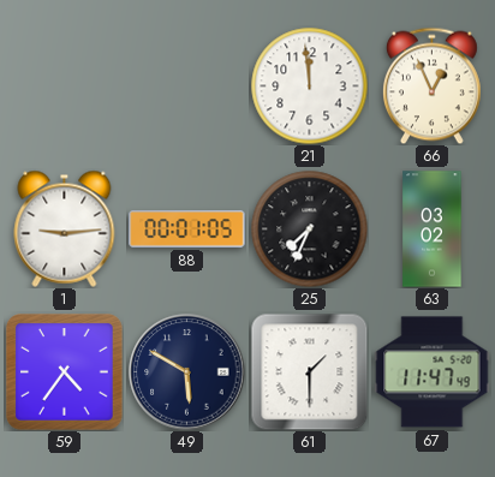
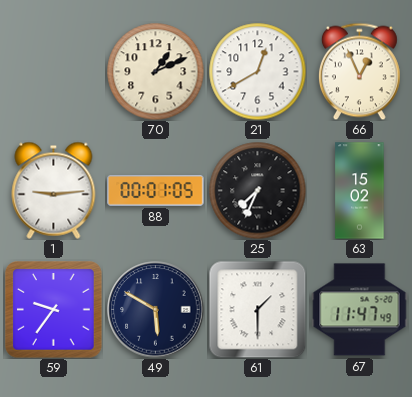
70: none -> 1:11 (155, 71)
21: 11:59 -> 12:40 (257, 71)
63: 03:02 -> 15:02 (360, 191)
59: 4:36 -> 9:36 (54, 310)
